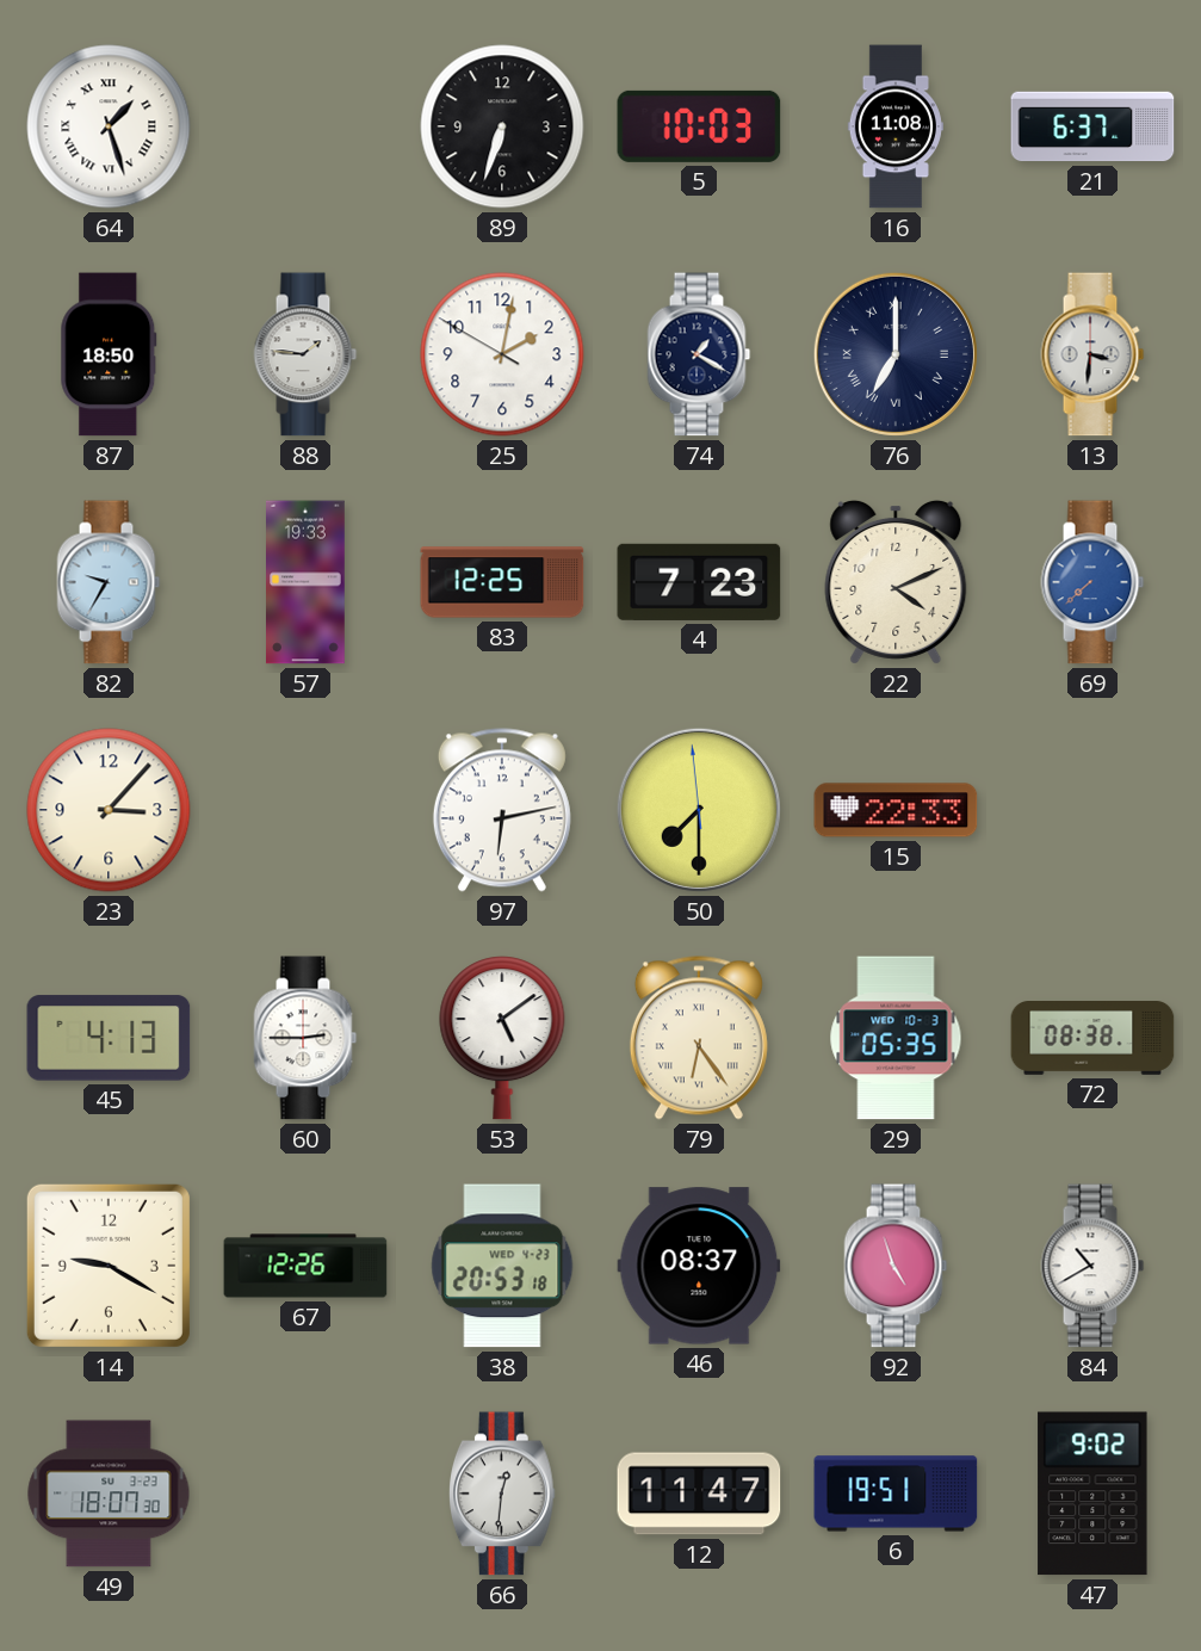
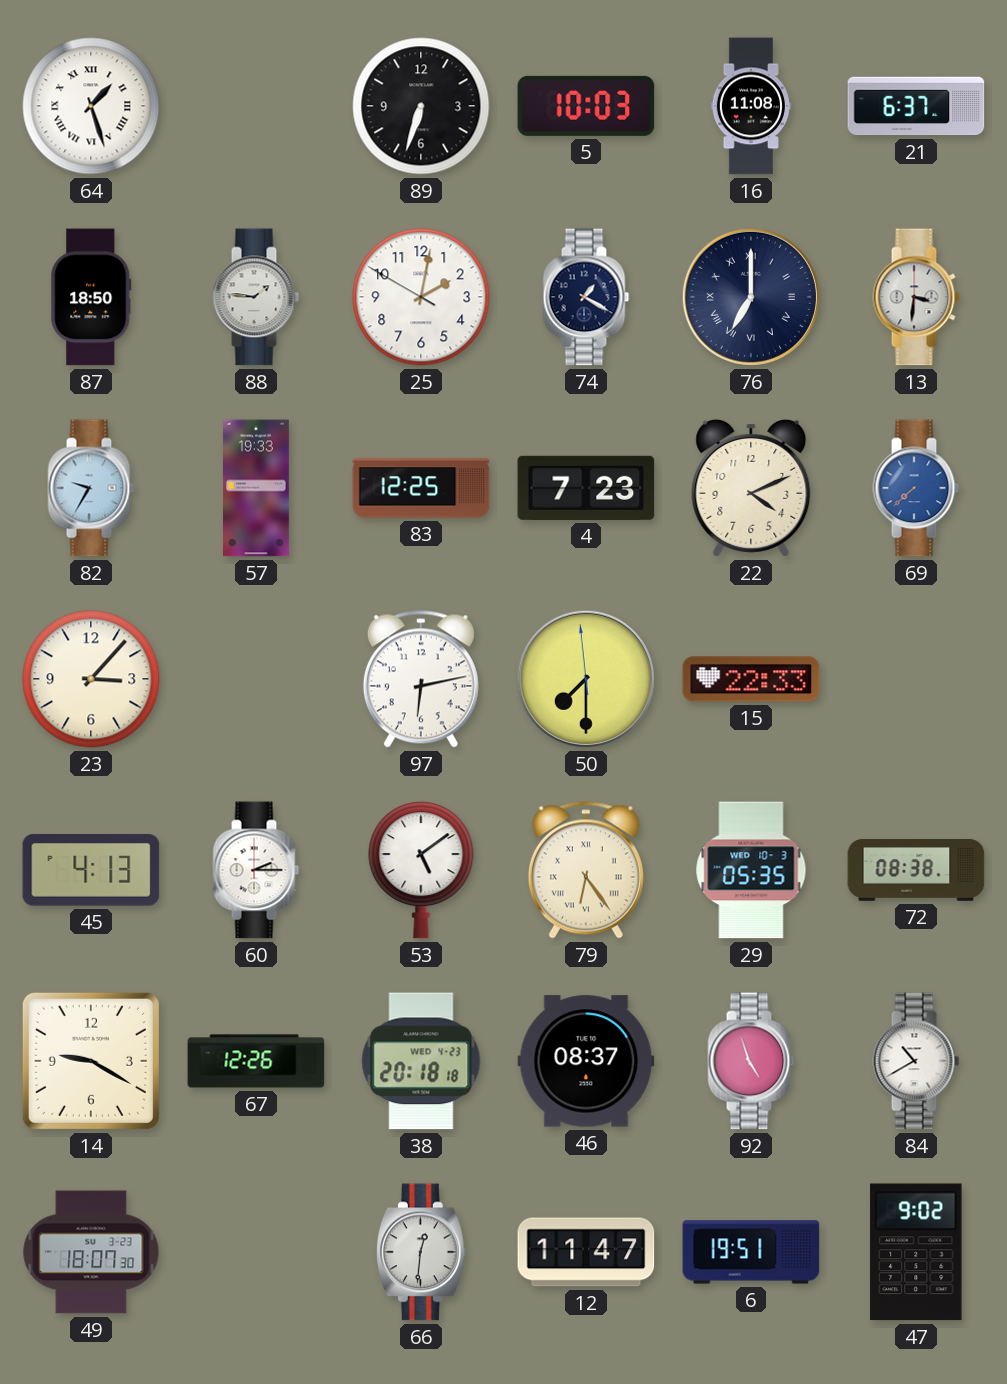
60: 2:45 -> 2:15 (256, 870)
38: 20:53 -> 20:18 (421, 1061)
